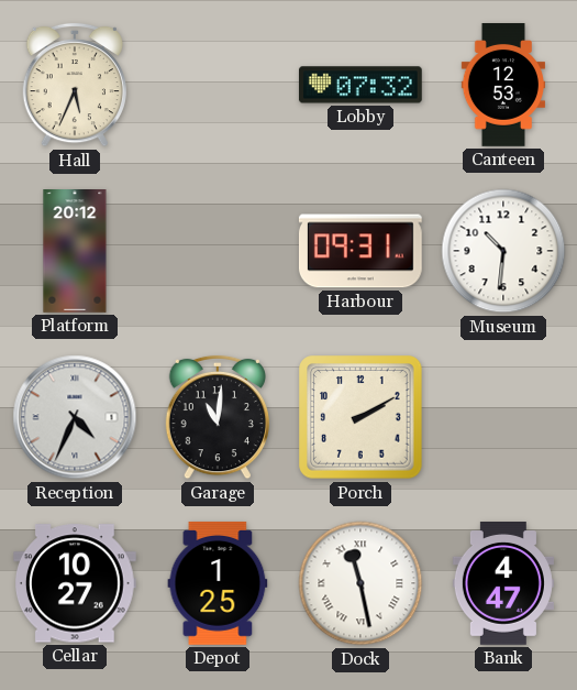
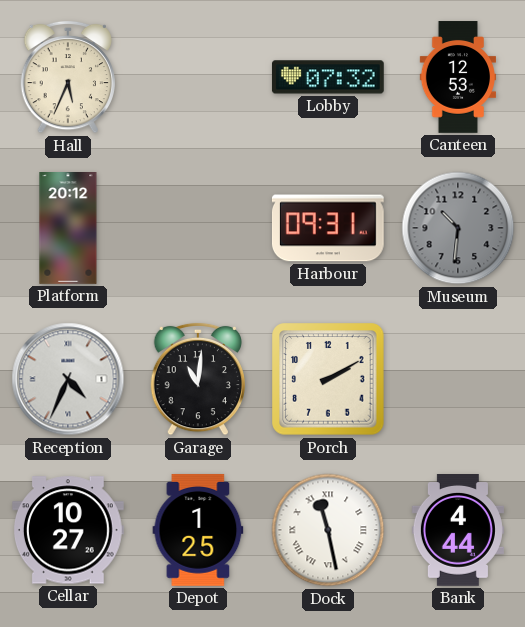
Museum dial: white -> grey (458, 228)
Bank: 4:47 -> 4:44 (458, 531)
